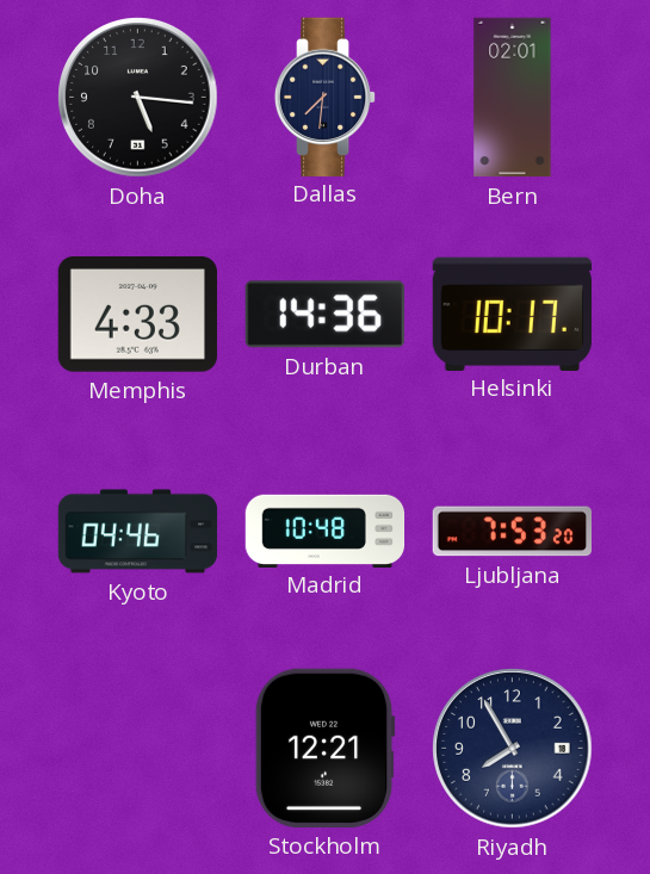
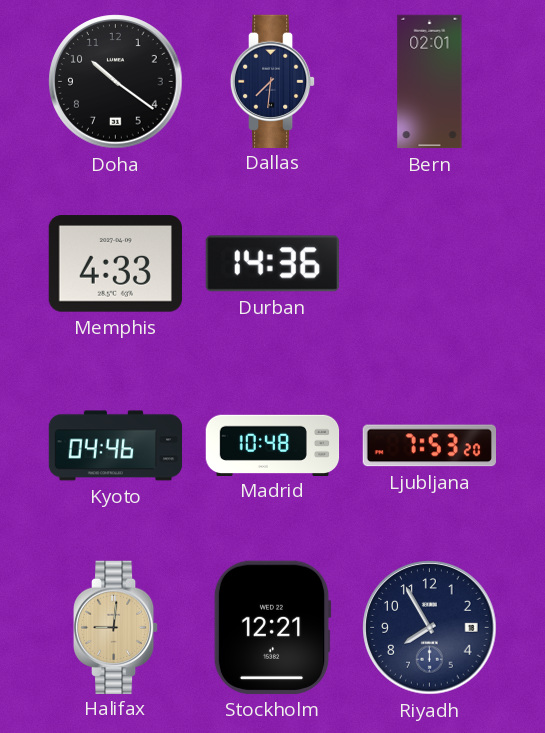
Doha: 5:16 -> 10:21 (116, 82)
Helsinki: 10:17 -> none (512, 314)
Halifax: none -> 9:01 (116, 627)
